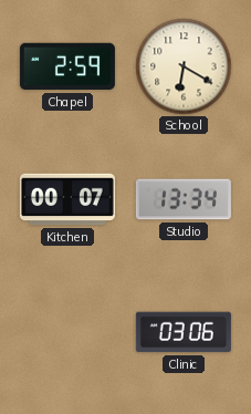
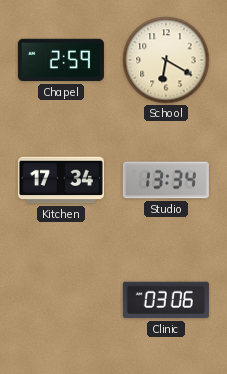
Kitchen: 00:07 -> 17:34 (61, 180)
